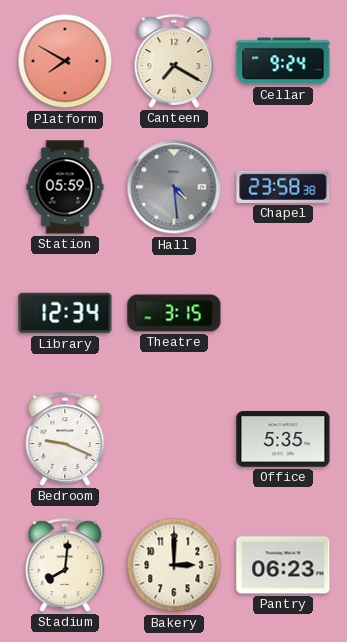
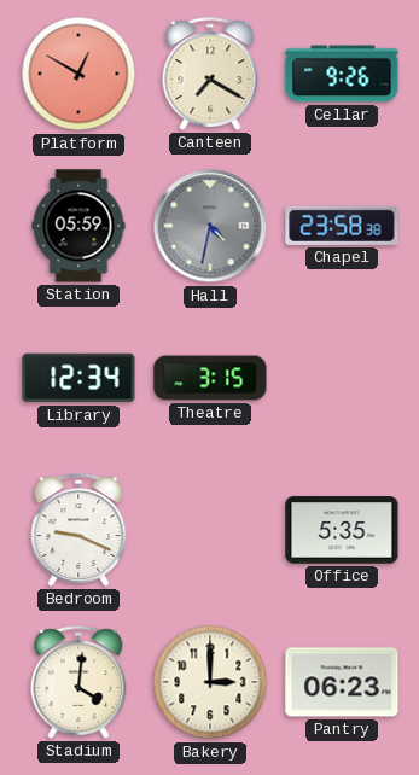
Platform: 7:50 -> 12:50 (78, 74)
Cellar: 9:24 -> 9:26 (342, 74)
Hall: 4:29 -> 4:32 (210, 226)
Stadium: 8:01 -> 4:01 (78, 682)
